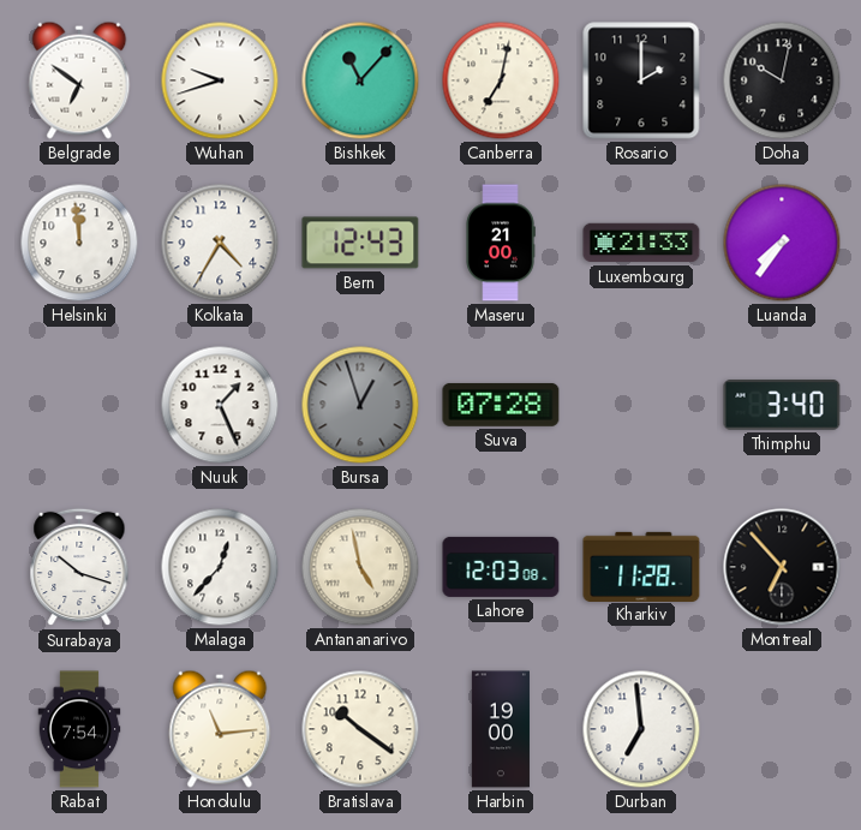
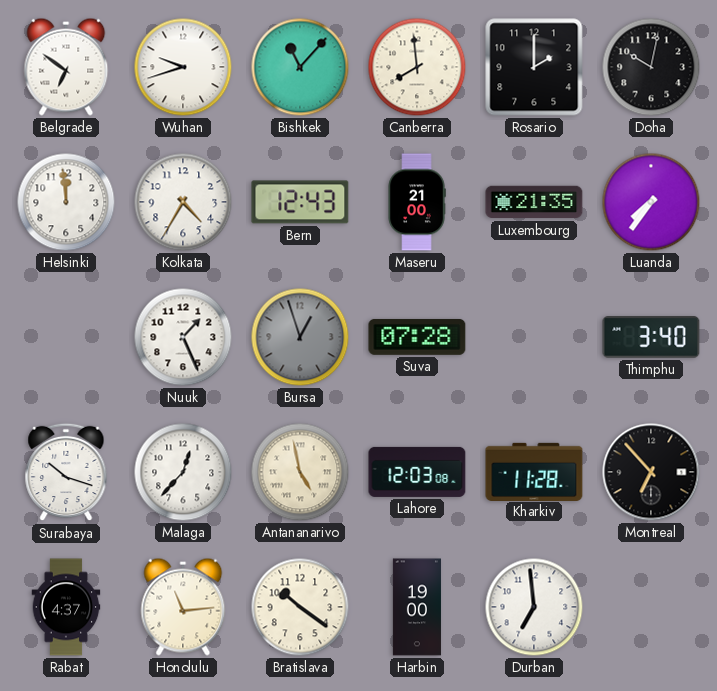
Canberra: 7:02 -> 7:59 (417, 67)
Luxembourg: 21:33 -> 21:35 (534, 202)
Rabat: 7:54 -> 4:37 (66, 607)
